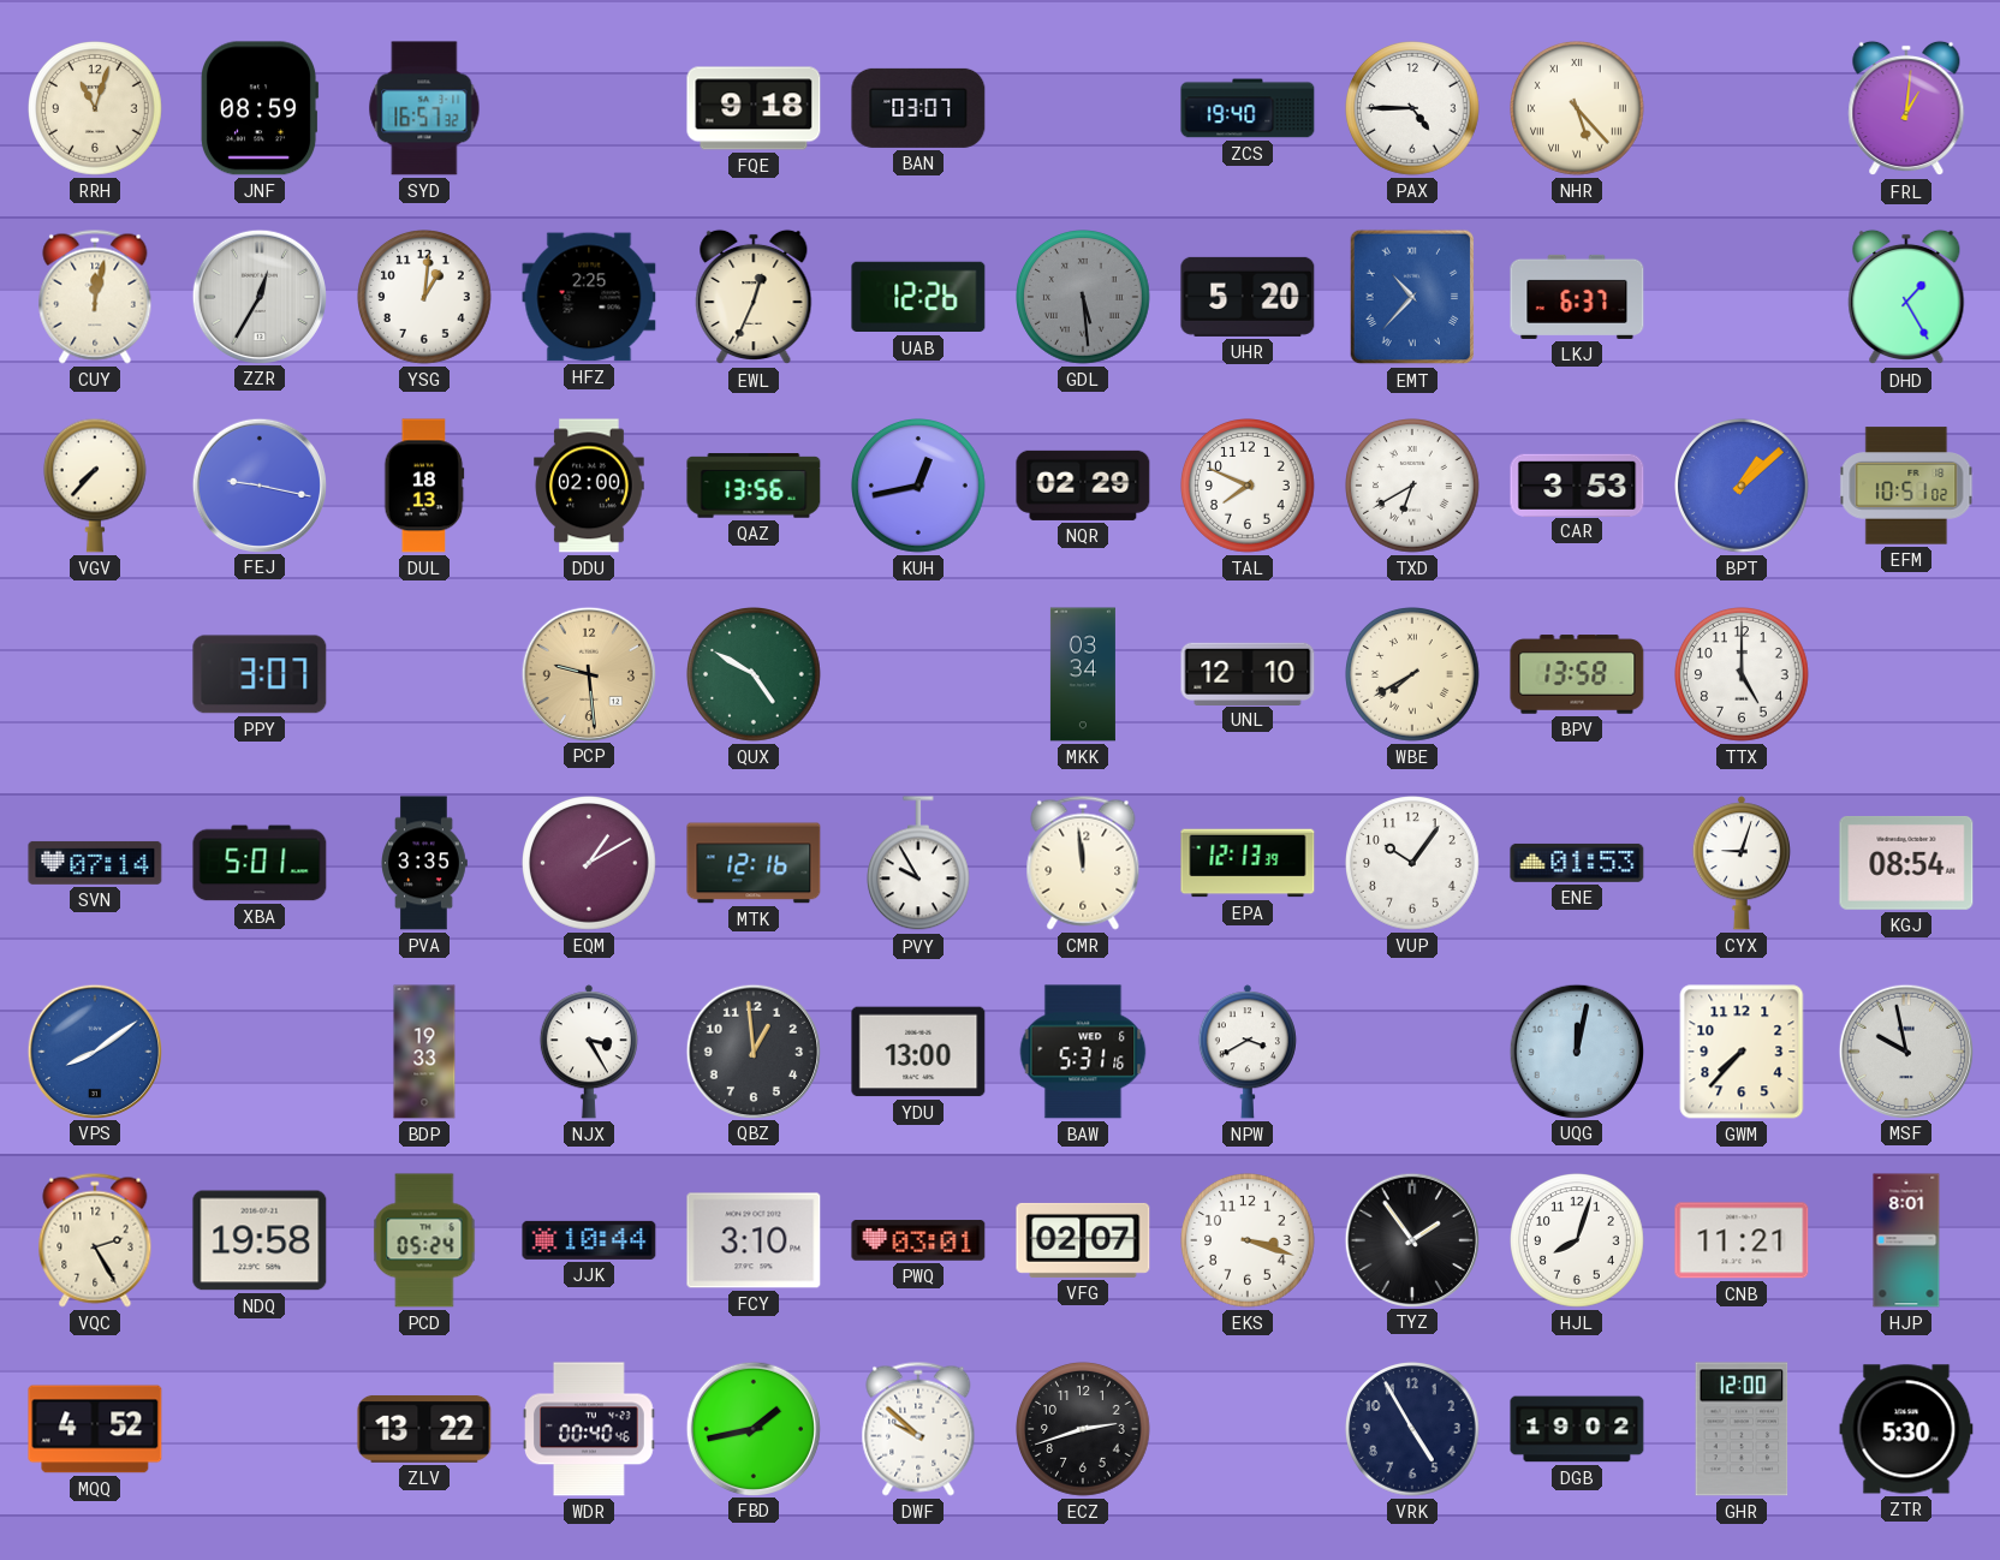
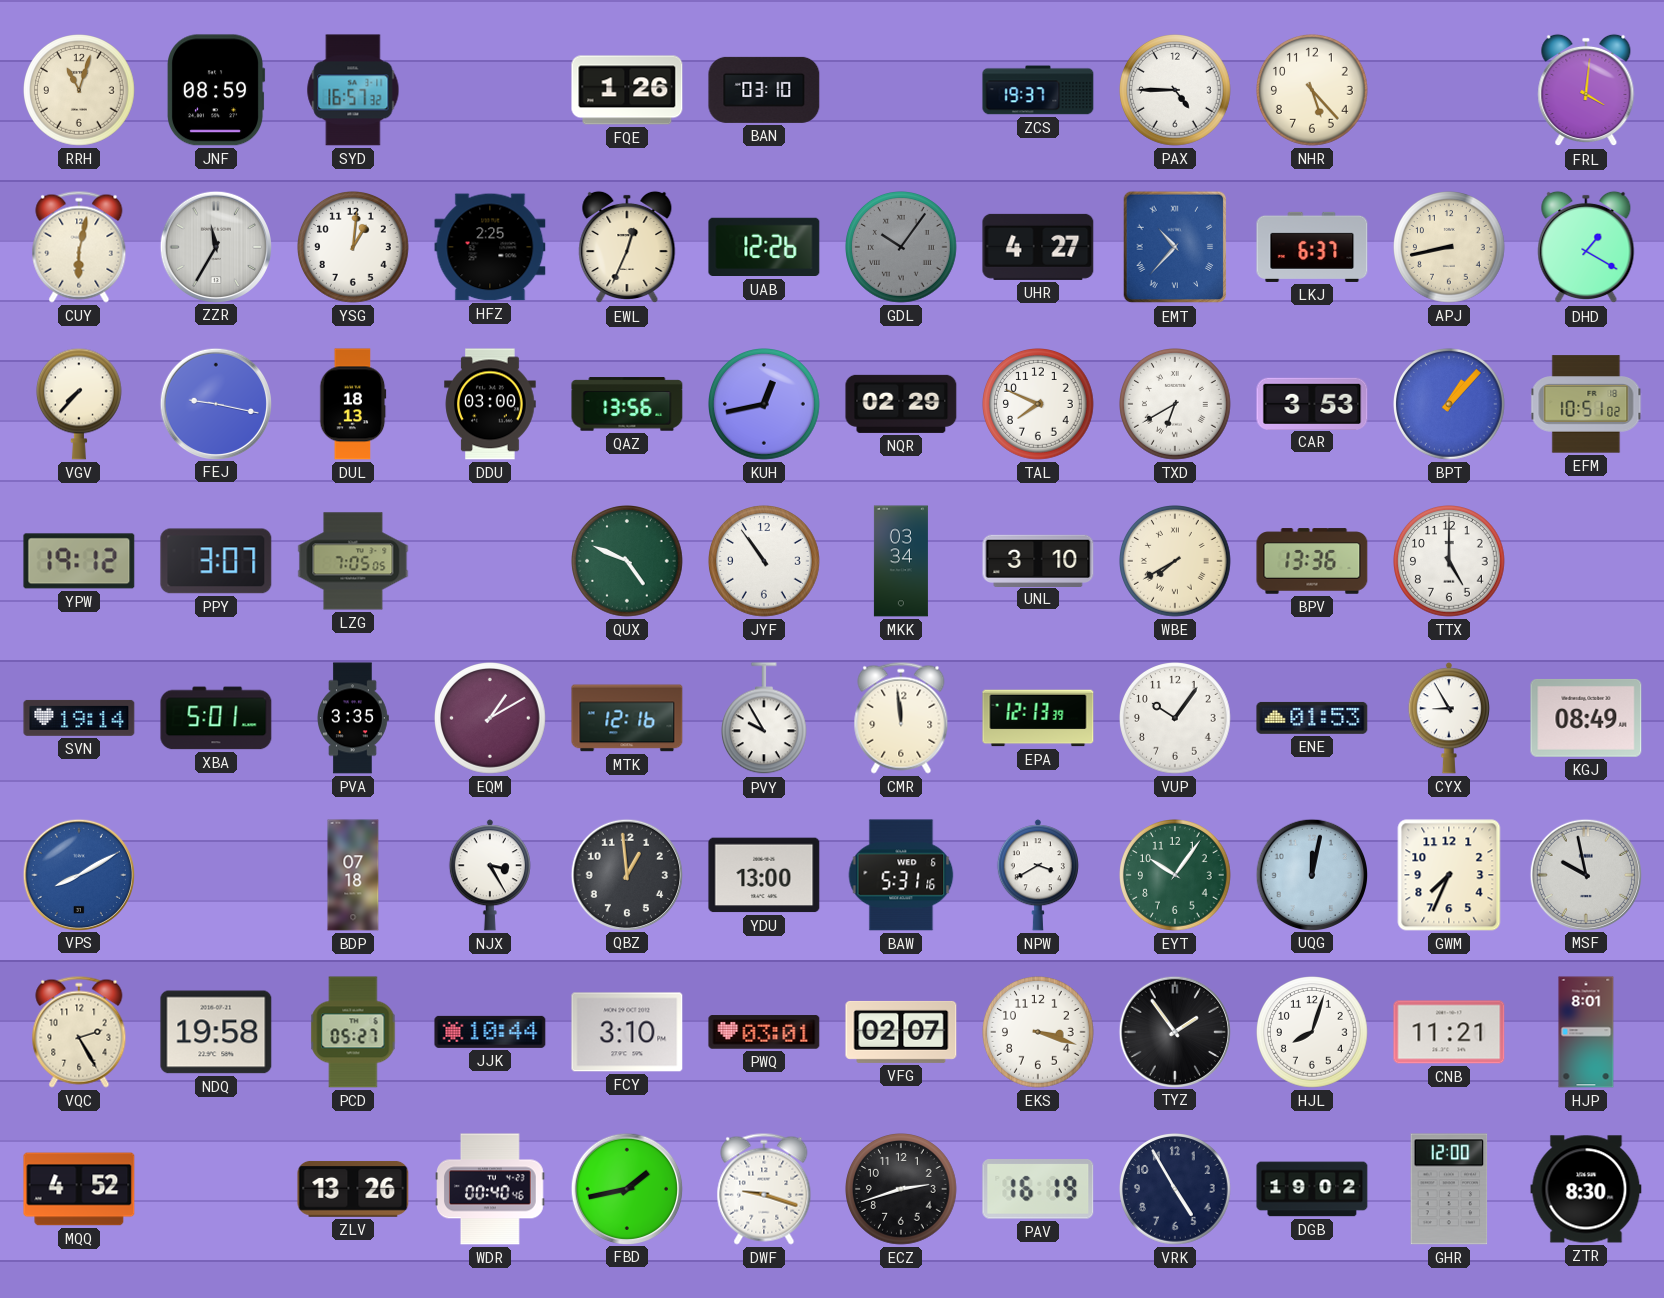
FQE: 9:18 -> 1:26 (627, 90)
BAN: 03:07 -> 03:10 (764, 90)
ZCS: 19:40 -> 19:37 (1038, 90)
NHR numerals: Roman -> Arabic (1313, 91)
FRL: 1:01 -> 4:01 (1586, 90)
CUY: 12:02 -> 6:02 (79, 247)
ZZR: 12:35 -> 11:35 (215, 246)
GDL: 5:29 -> 10:06 (902, 248)
UHR: 5:20 -> 4:27 (1038, 247)
APJ: none -> 8:43 (1450, 248)
DHD: 1:25 -> 1:20 (1586, 247)
DDU: 02:00 -> 03:00 (490, 404)
BPT: 1:08 -> 1:07 (1450, 405)
YPW: none -> 19:12 (79, 561)
LZG: none -> 7:05 (353, 561)
PCP: 9:29 -> none (588, 673)
QUX: 4:50 -> 4:49 (628, 562)
JYF: none -> 10:54 (765, 562)
UNL: 12:10 -> 3:10 (1038, 560)
BPV: 13:58 -> 13:36 (1312, 561)
SVN: 07:14 -> 19:14 (79, 718)
CYX: 9:03 -> 8:55 (1449, 718)
KGJ: 08:54 -> 08:49 (1586, 718)
VPS: 8:09 -> 8:10 (78, 874)
BDP: 19:33 -> 07:18 (353, 875)
EYT: none -> 10:06 (1176, 876)
GWM: 7:37 -> 7:34 (1449, 875)
PCD: 05:24 -> 05:27 (353, 1032)
ZLV: 13:22 -> 13:26 (353, 1189)
DWF: 9:52 -> 9:18 (764, 1189)
PAV: none -> 16:19 (1038, 1189)
ZTR: 5:30 -> 8:30 (1586, 1189)
